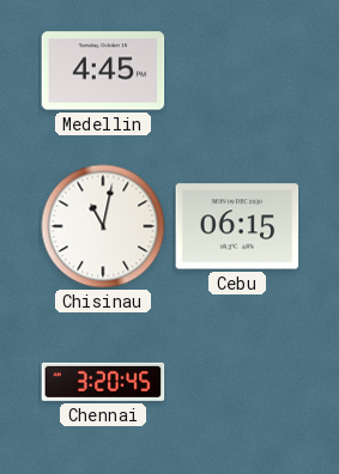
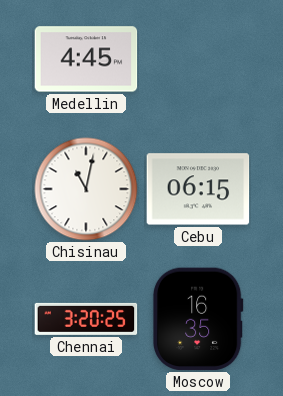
Chennai: 3:20:45 -> 3:20:25 (86, 319)
Moscow: none -> 16:35 (198, 319)
